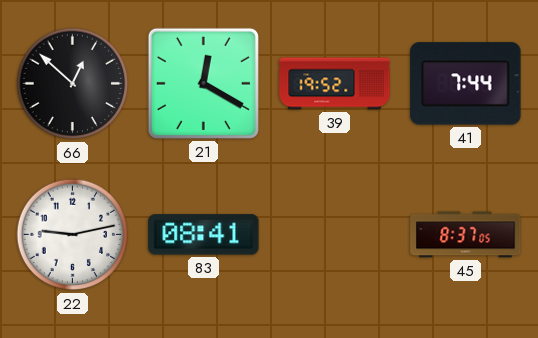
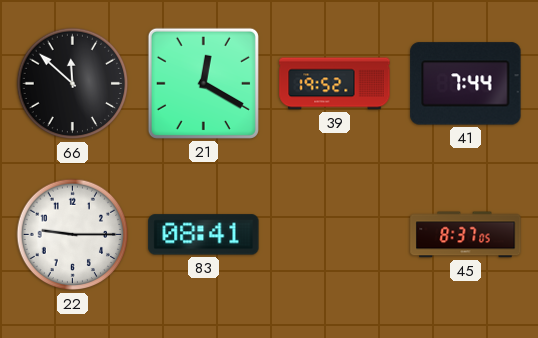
66: 12:52 -> 11:52 (73, 84)
22: 9:13 -> 9:15 (73, 235)
